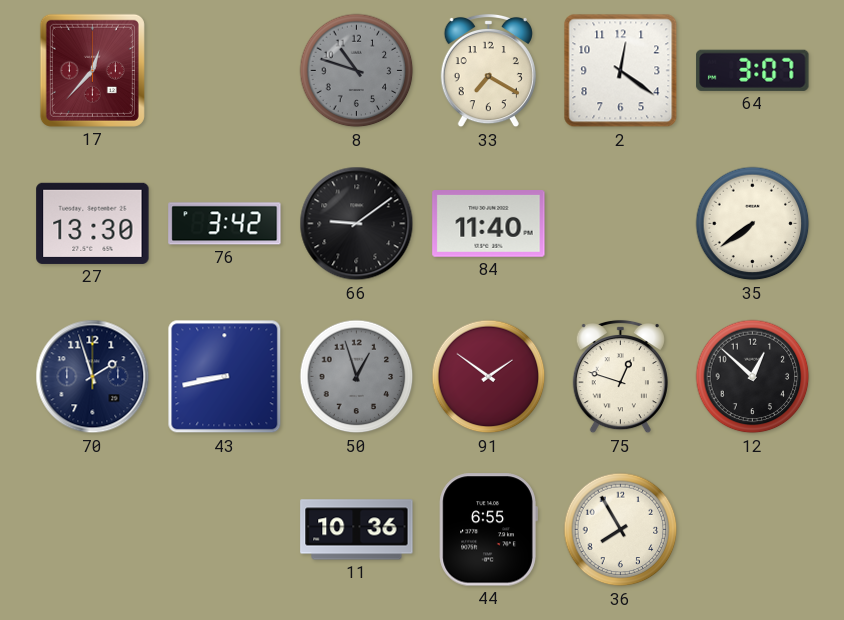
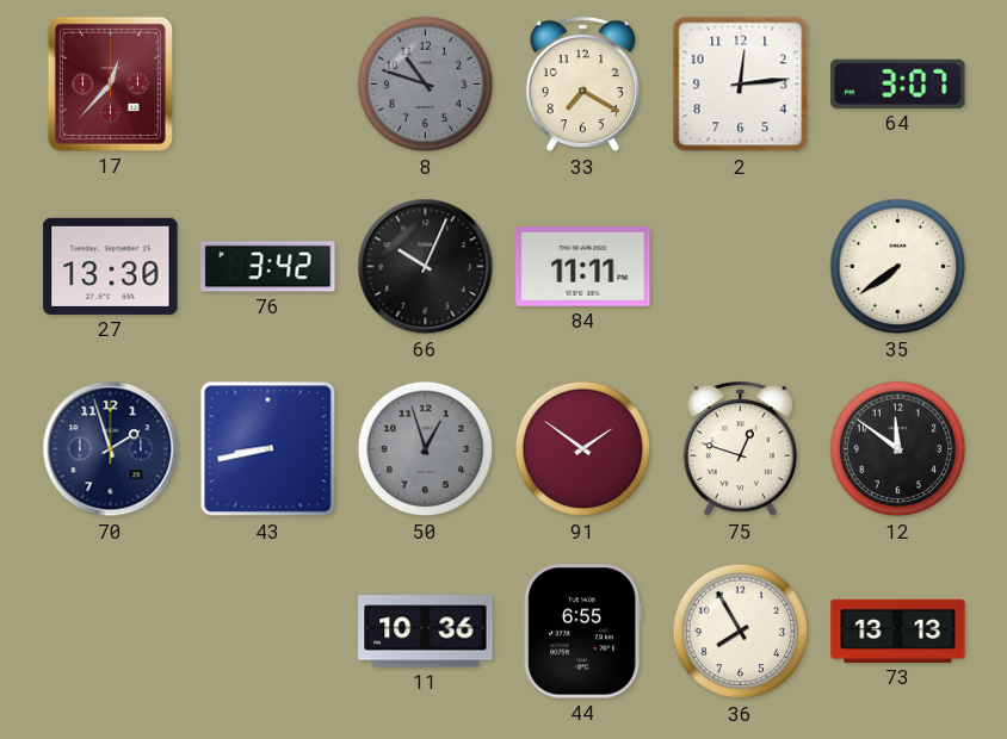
2: 12:21 -> 12:14 (741, 85)
66: 9:09 -> 10:04 (426, 267)
84: 11:40 -> 11:11 (583, 267)
12: 12:52 -> 11:51 (898, 449)
73: none -> 13:13 (898, 631)
